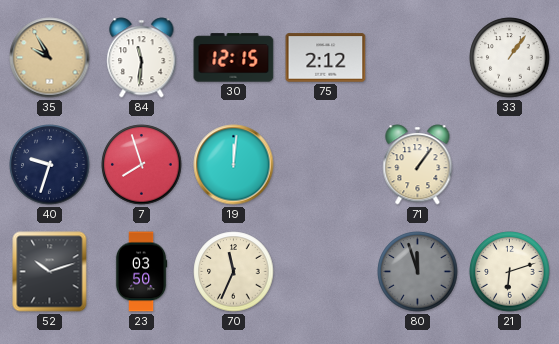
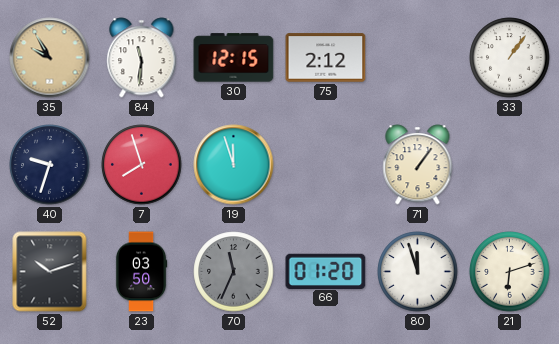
19: 12:01 -> 11:57 (234, 165)
70 dial: cream -> grey (234, 272)
66: none -> 01:20 (326, 271)
80 dial: grey -> white (418, 272)
